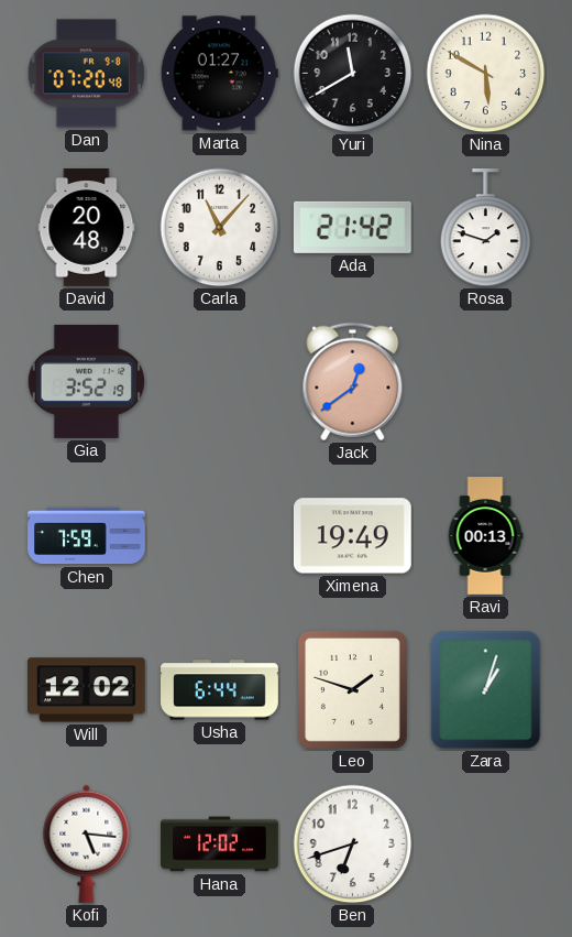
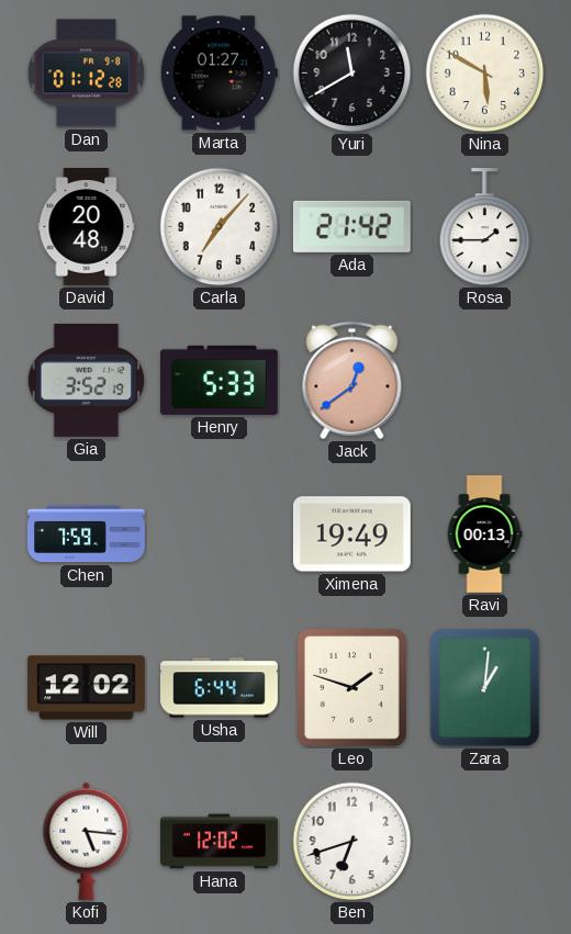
Dan: 07:20 -> 01:12 (86, 74)
Carla: 11:07 -> 7:07 (220, 227)
Rosa: 1:48 -> 1:45 (485, 227)
Henry: none -> 5:33 (219, 380)
Zara: 1:03 -> 1:01 (485, 688)
